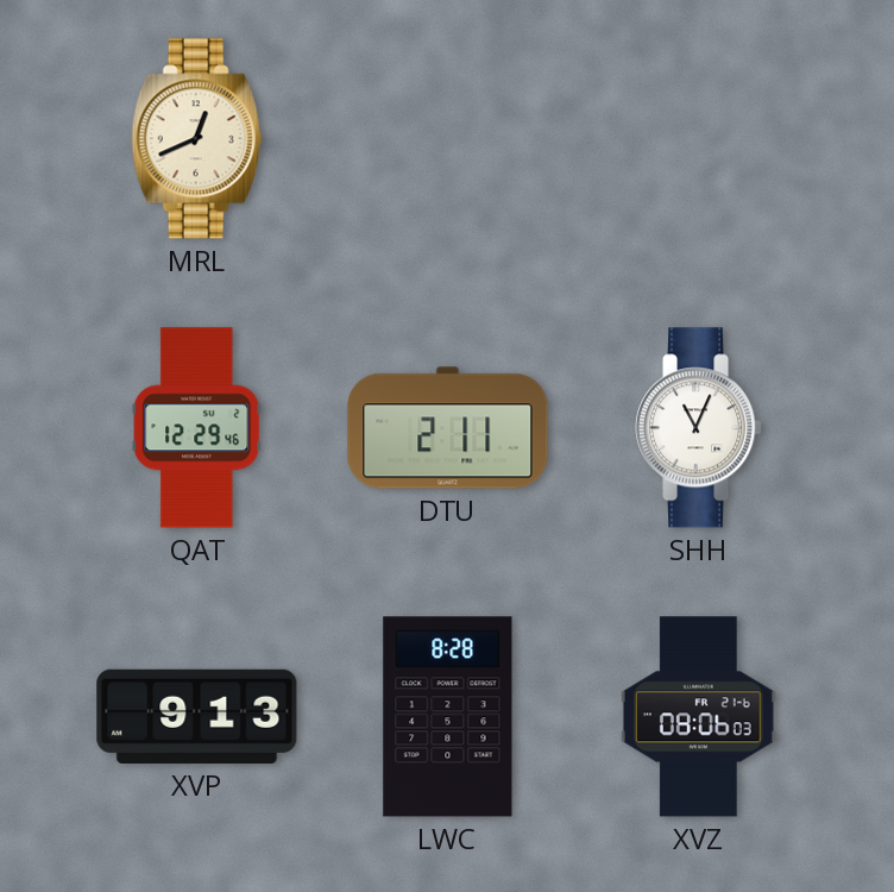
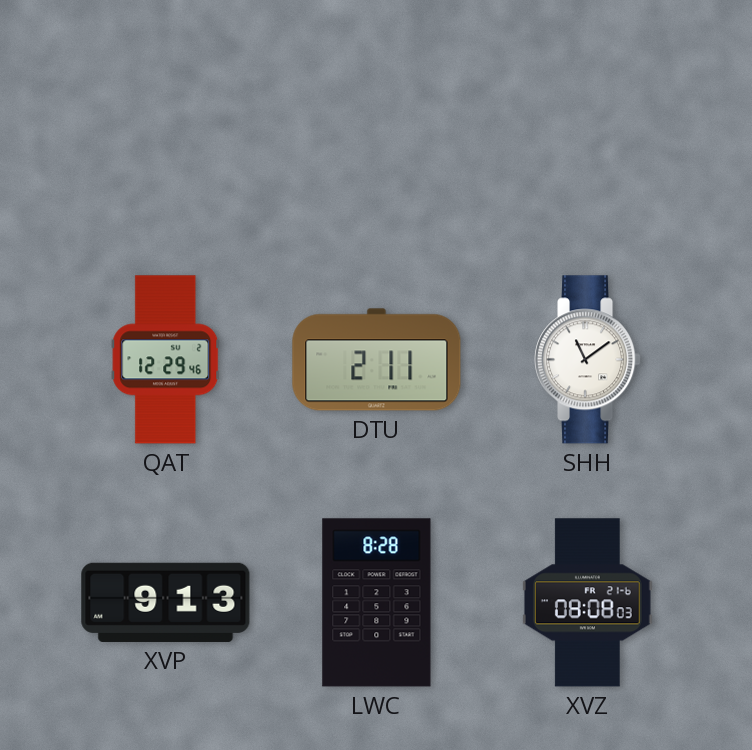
MRL: 12:41 -> none (197, 139)
SHH: 11:04 -> 11:09 (589, 360)
XVZ: 08:06 -> 08:08 (587, 603)
